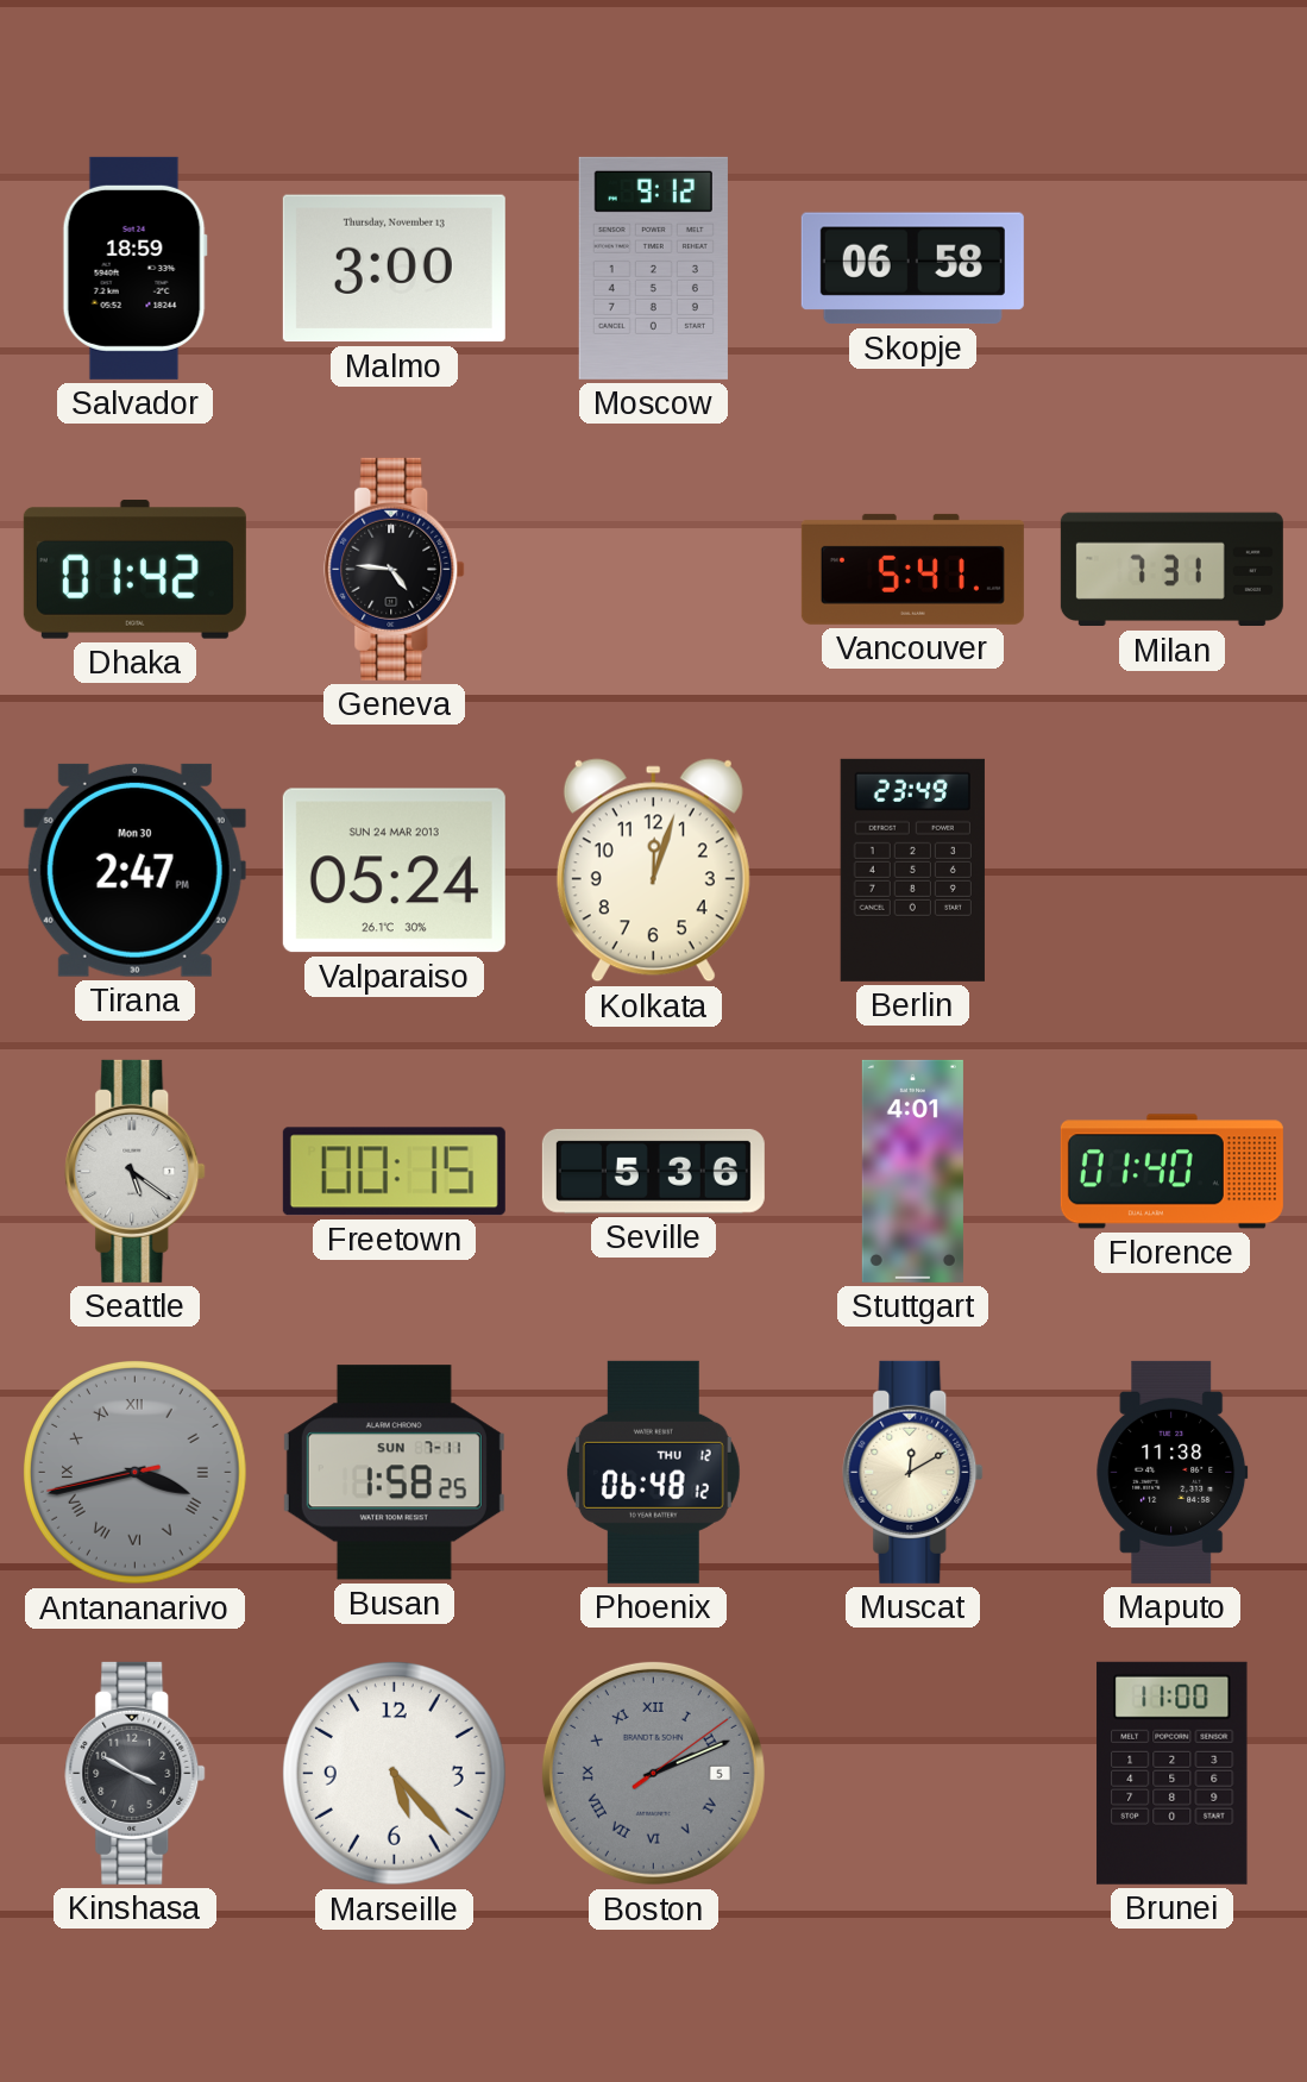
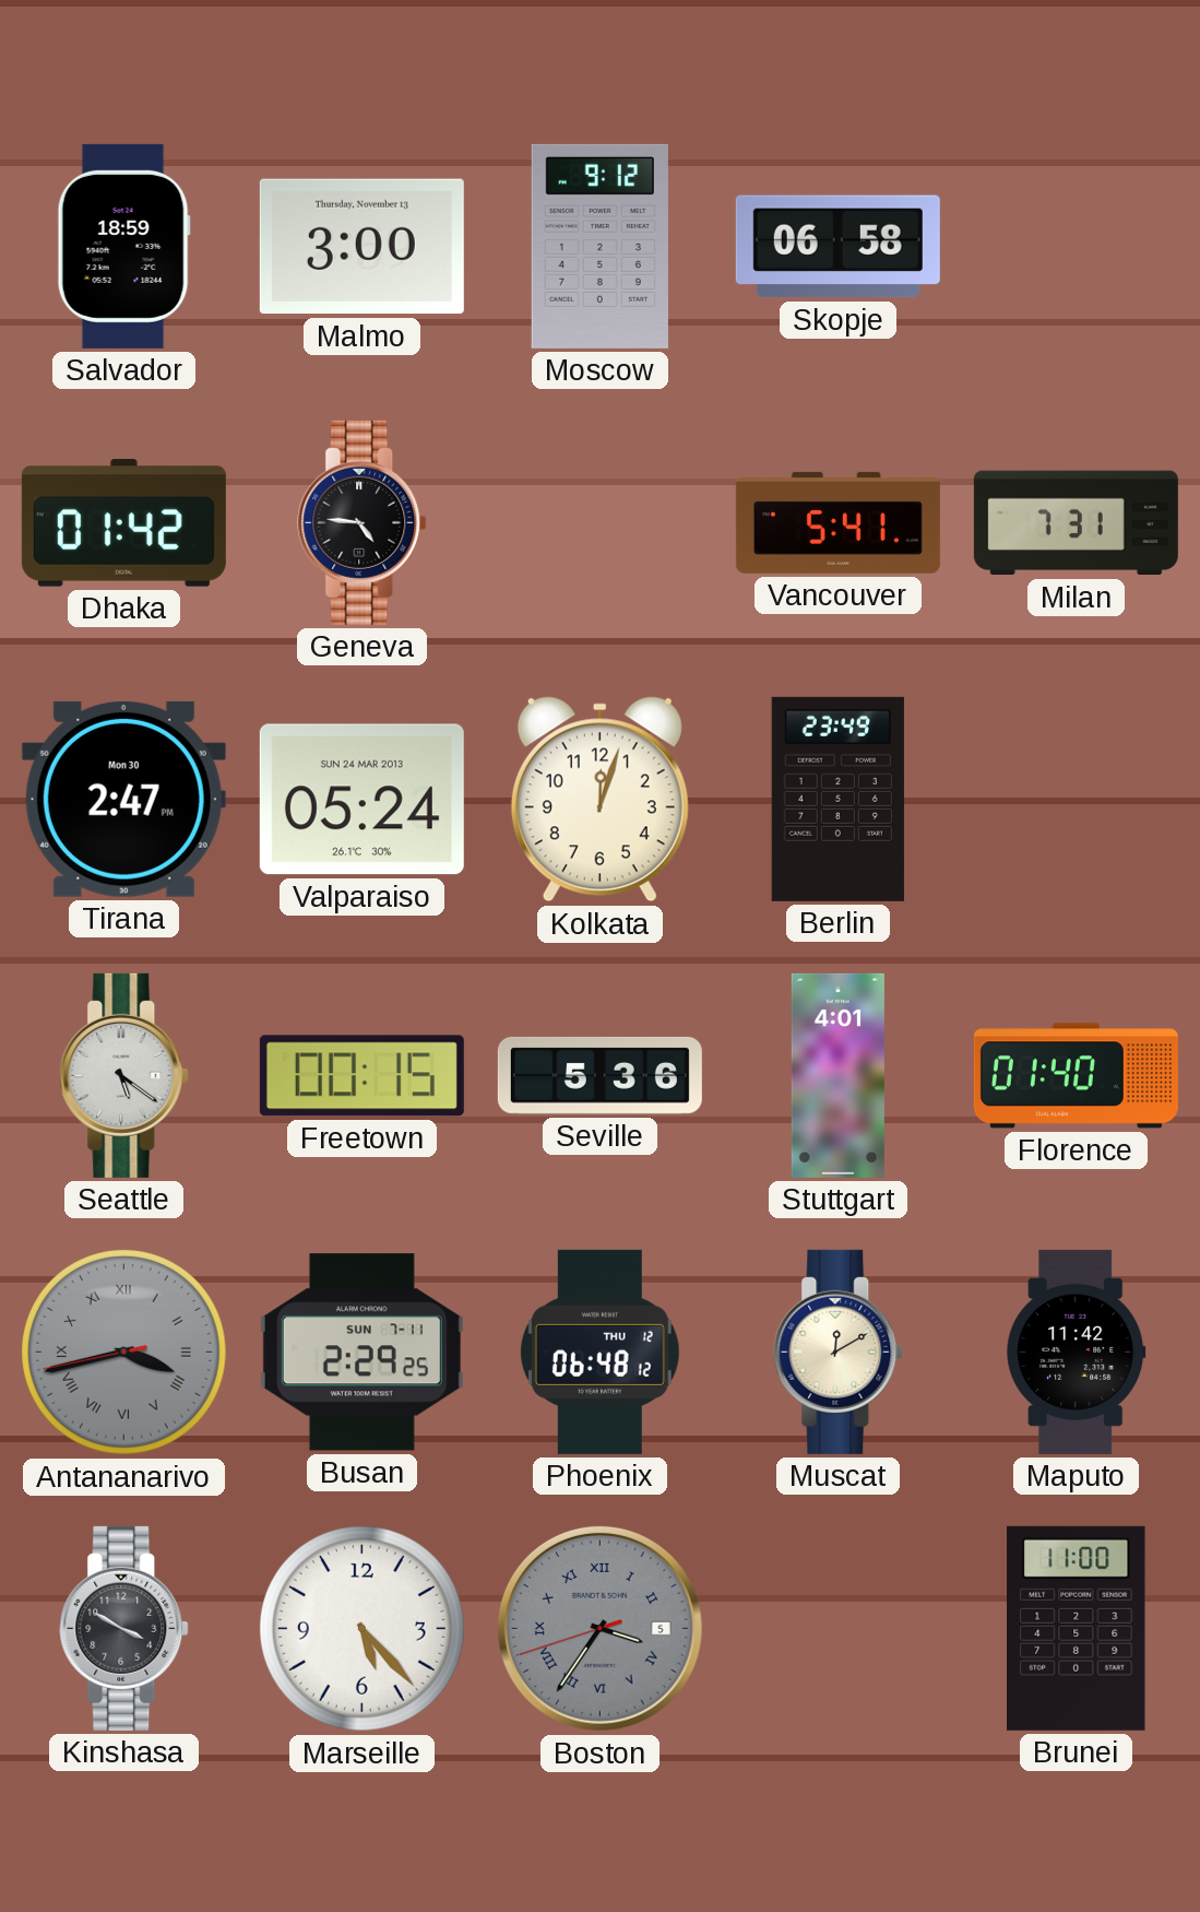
Busan: 1:58 -> 2:29 (361, 1353)
Maputo: 11:38 -> 11:42 (1077, 1352)
Boston: 2:11 -> 3:35 (599, 1628)
